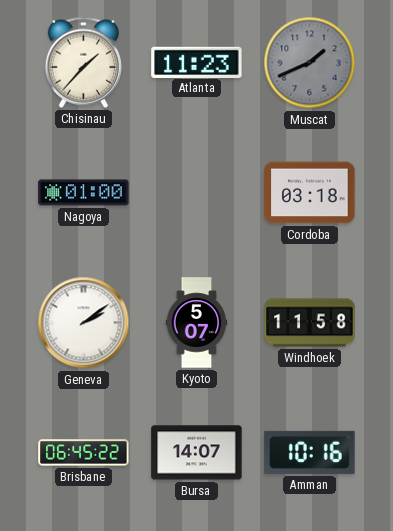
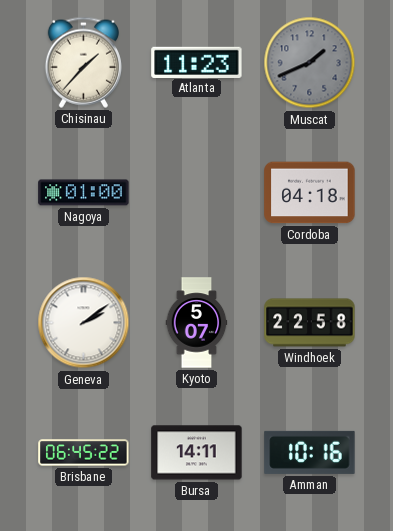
Cordoba: 03:18 -> 04:18 (310, 193)
Windhoek: 11:58 -> 22:58 (310, 323)
Bursa: 14:07 -> 14:11 (197, 453)
